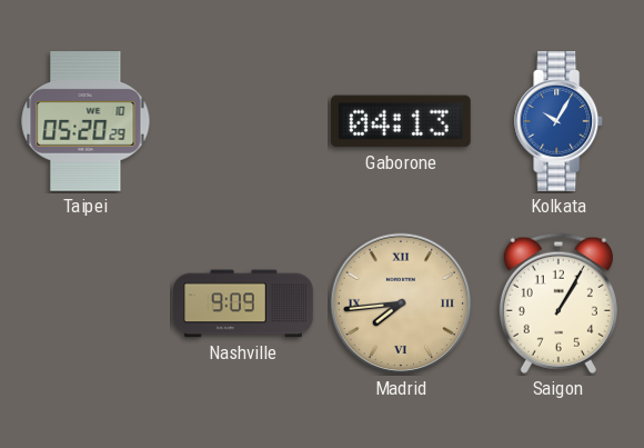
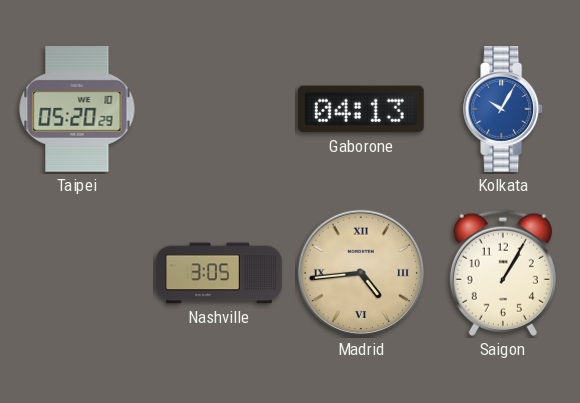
Nashville: 9:09 -> 3:05 (219, 273)
Madrid: 7:44 -> 4:44 (361, 273)
